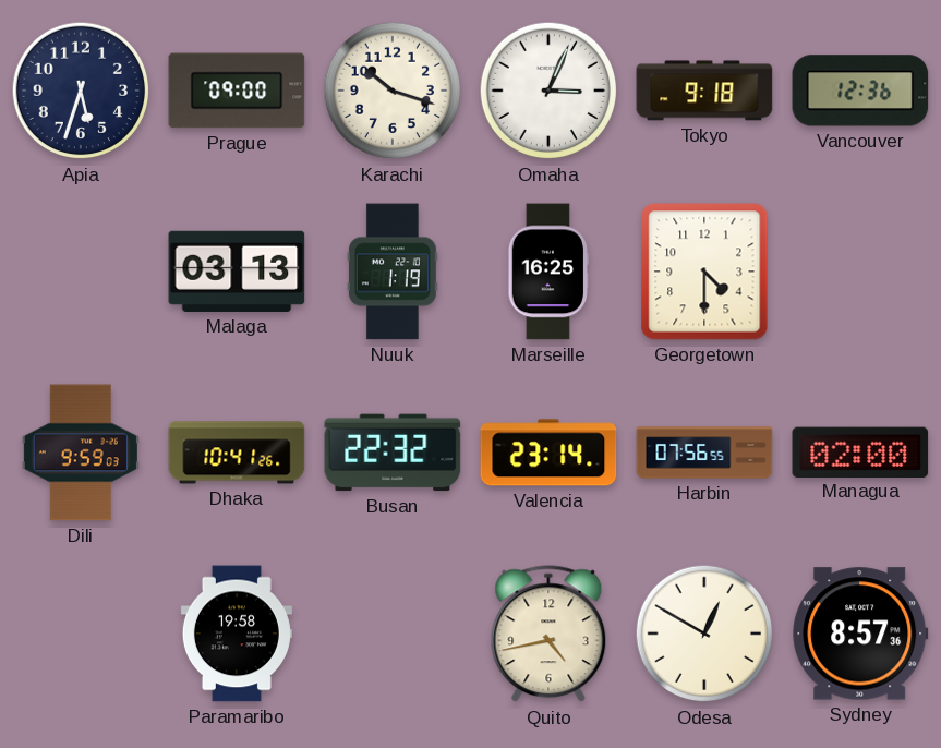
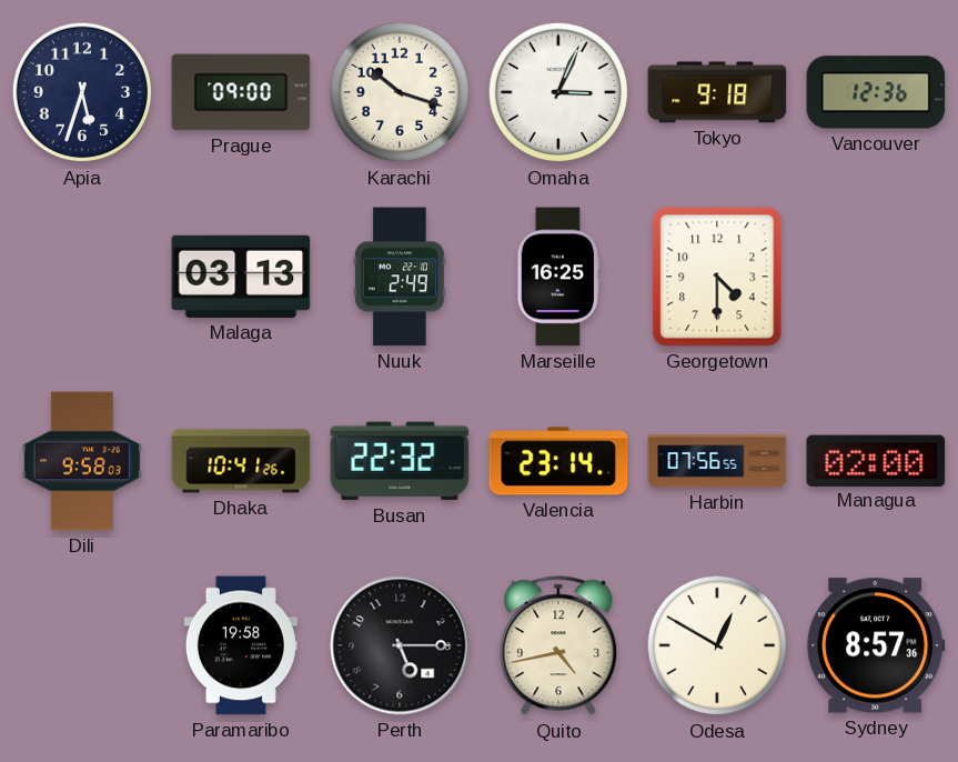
Nuuk: 1:19 -> 2:49 (400, 277)
Dili: 9:59 -> 9:58 (82, 461)
Perth: none -> 5:15 (400, 645)
